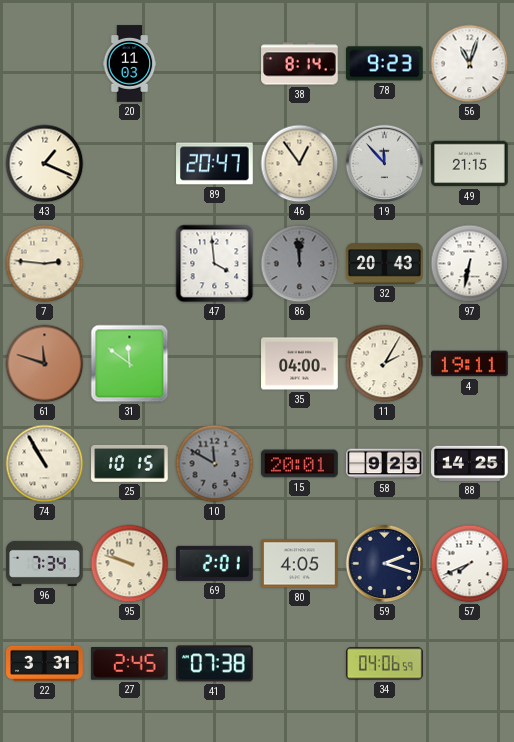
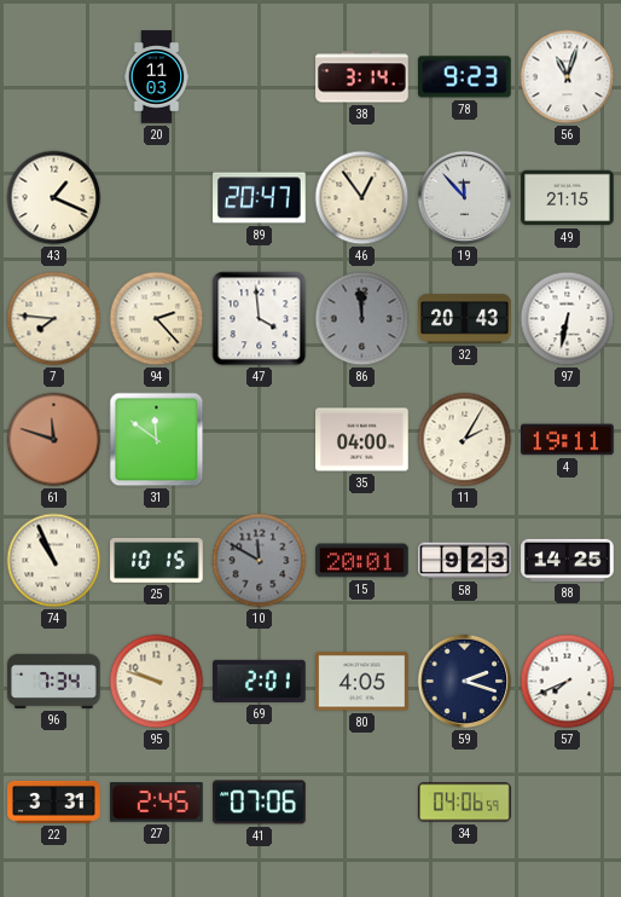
38: 8:14 -> 3:14 (362, 77)
7: 2:46 -> 7:46 (54, 319)
94: none -> 2:23 (157, 319)
74: 10:55 -> 10:56 (54, 561)
41: 07:38 -> 07:06 (260, 803)
